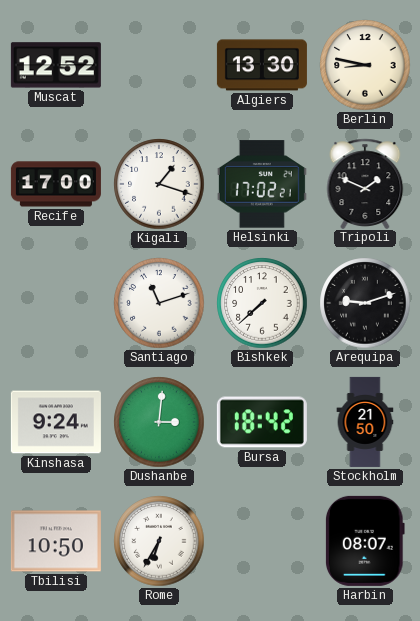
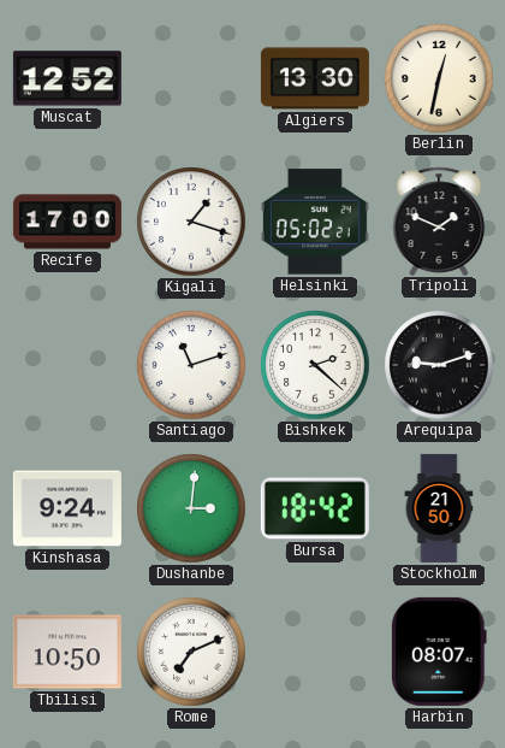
Berlin: 8:47 -> 12:32 (439, 78)
Helsinki: 17:02 -> 05:02 (315, 222)
Bishkek: 7:38 -> 2:22 (315, 365)
Rome: 6:35 -> 7:11 (191, 652)
